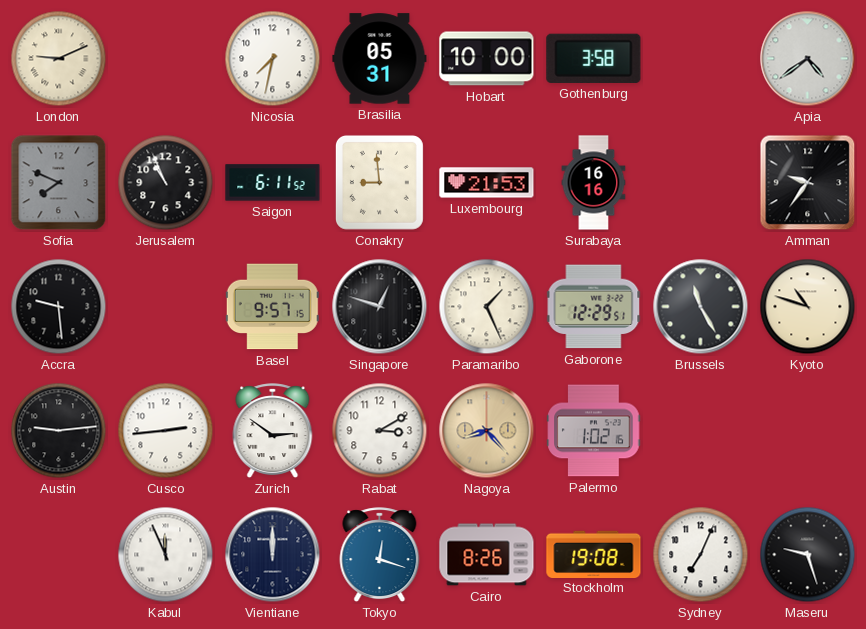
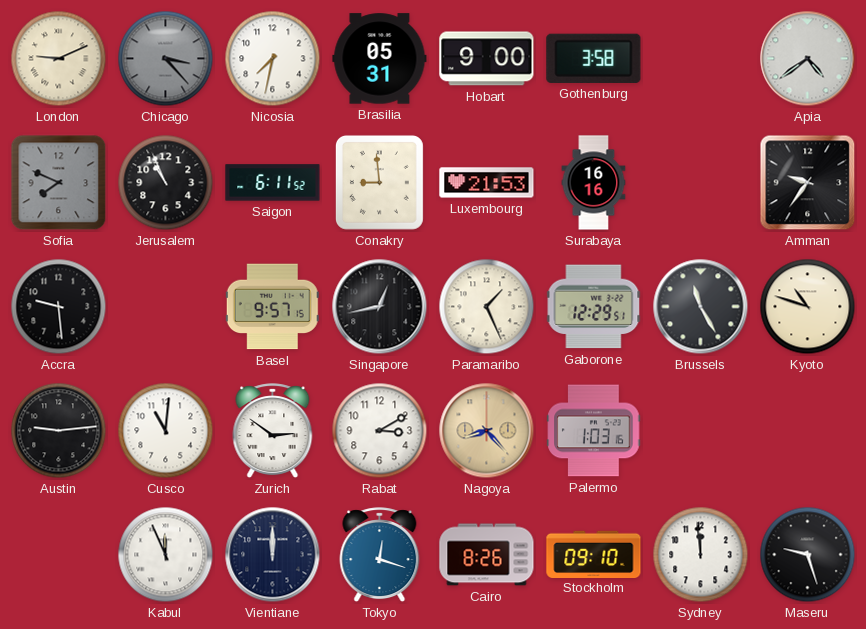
Chicago: none -> 3:23 (166, 59)
Hobart: 10:00 -> 9:00 (487, 59)
Singapore: 12:48 -> 12:43 (380, 307)
Cusco: 2:44 -> 11:01 (166, 431)
Palermo: 1:02 -> 1:03 (594, 431)
Stockholm: 19:08 -> 09:10 (594, 554)
Sydney: 7:04 -> 11:59 (701, 555)
